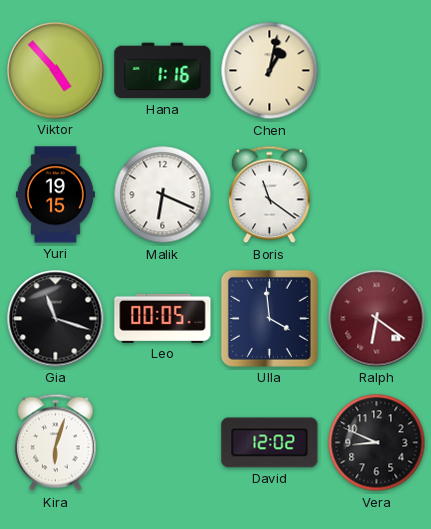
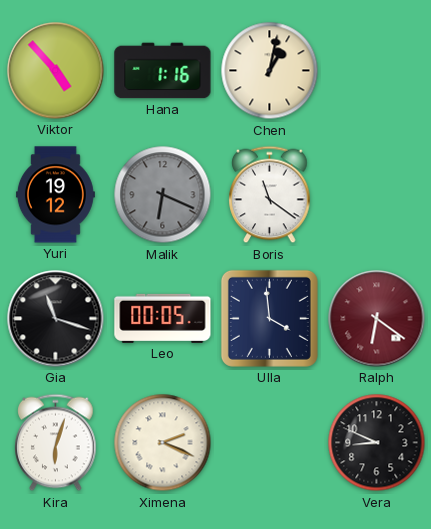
Yuri: 19:15 -> 19:12 (55, 195)
Malik dial: white -> grey (163, 195)
Ximena: none -> 2:19 (163, 443)
David: 12:02 -> none (270, 443)
